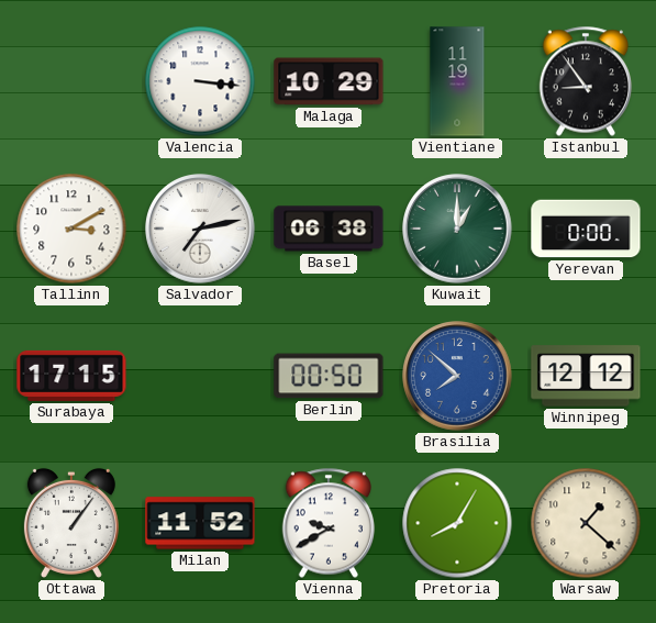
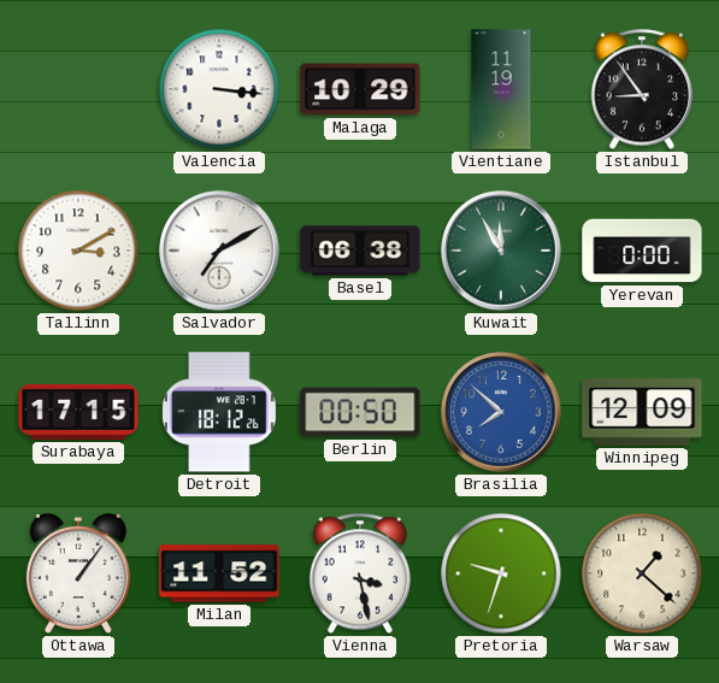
Salvador: 7:13 -> 7:10 (219, 251)
Kuwait: 1:00 -> 11:55 (501, 251)
Detroit: none -> 18:12 (219, 412)
Winnipeg: 12:12 -> 12:09 (642, 412)
Vienna: 9:40 -> 3:28 (360, 573)
Pretoria: 8:05 -> 9:33 (501, 573)
